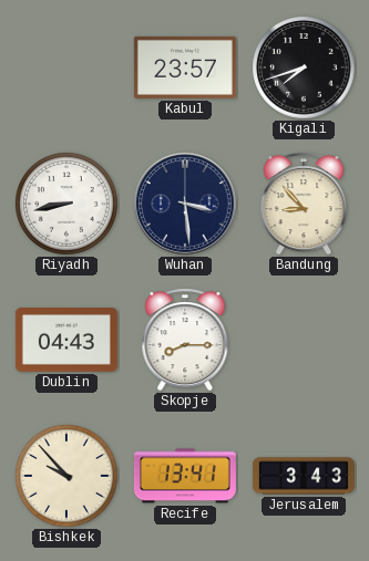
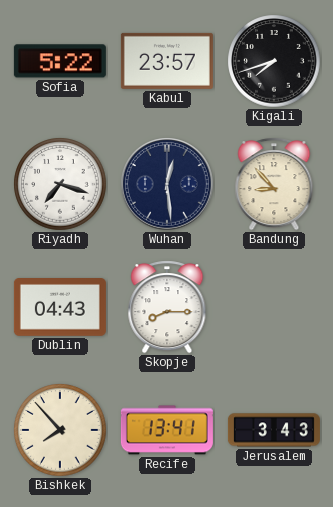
Sofia: none -> 5:22 (60, 61)
Riyadh: 8:43 -> 7:18 (60, 184)
Wuhan: 3:29 -> 12:29 (168, 185)
Bishkek: 9:53 -> 7:53 (60, 430)
